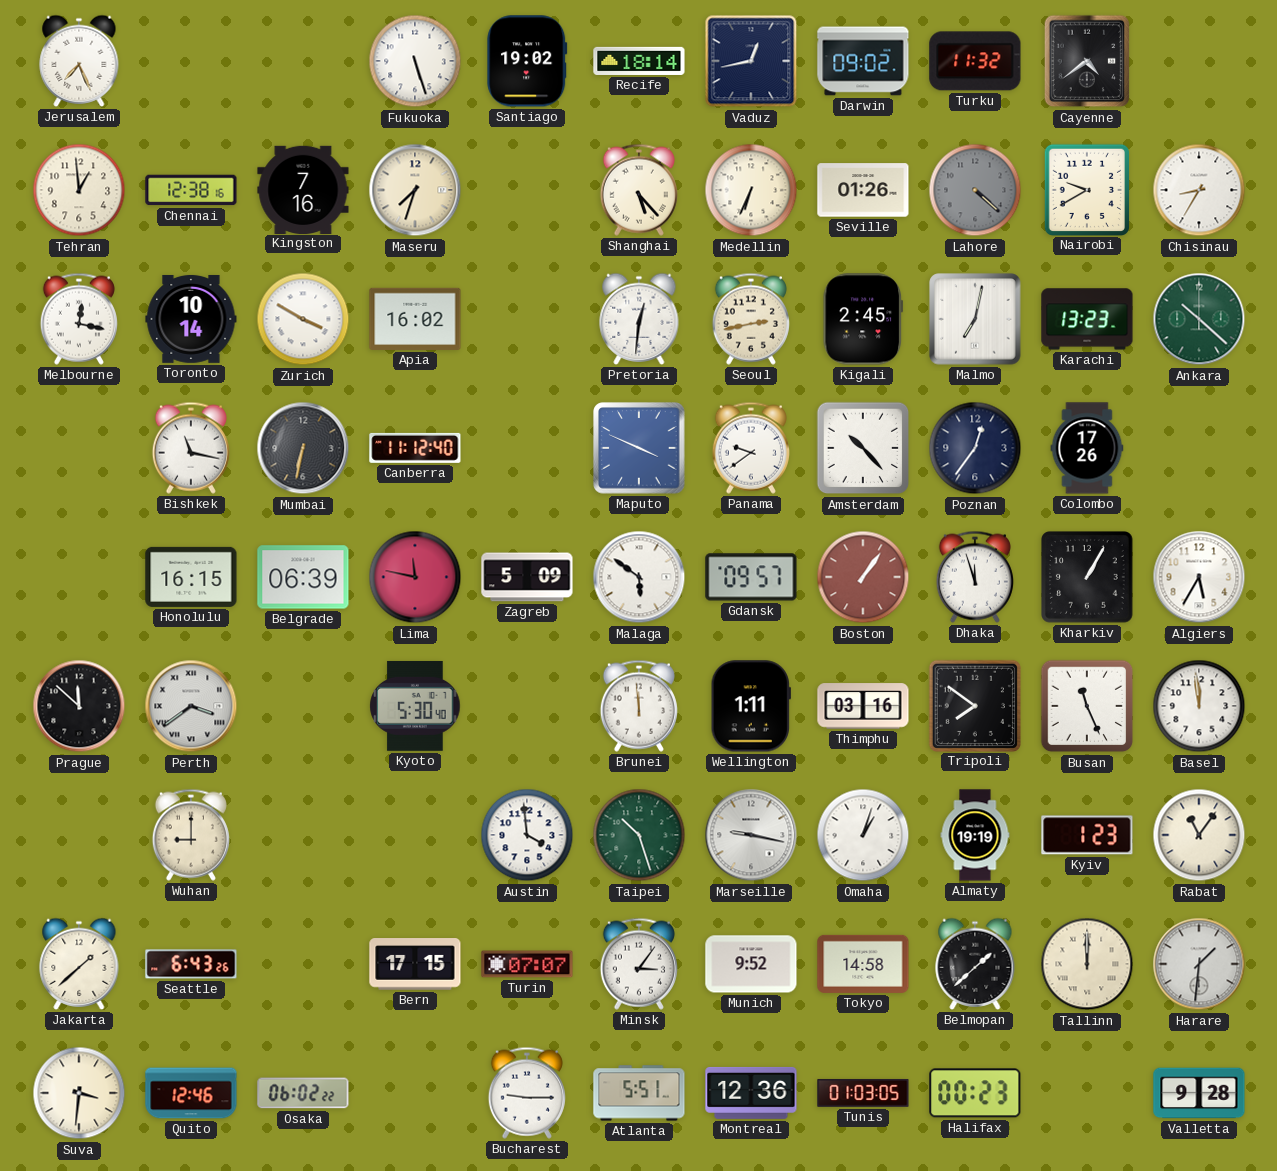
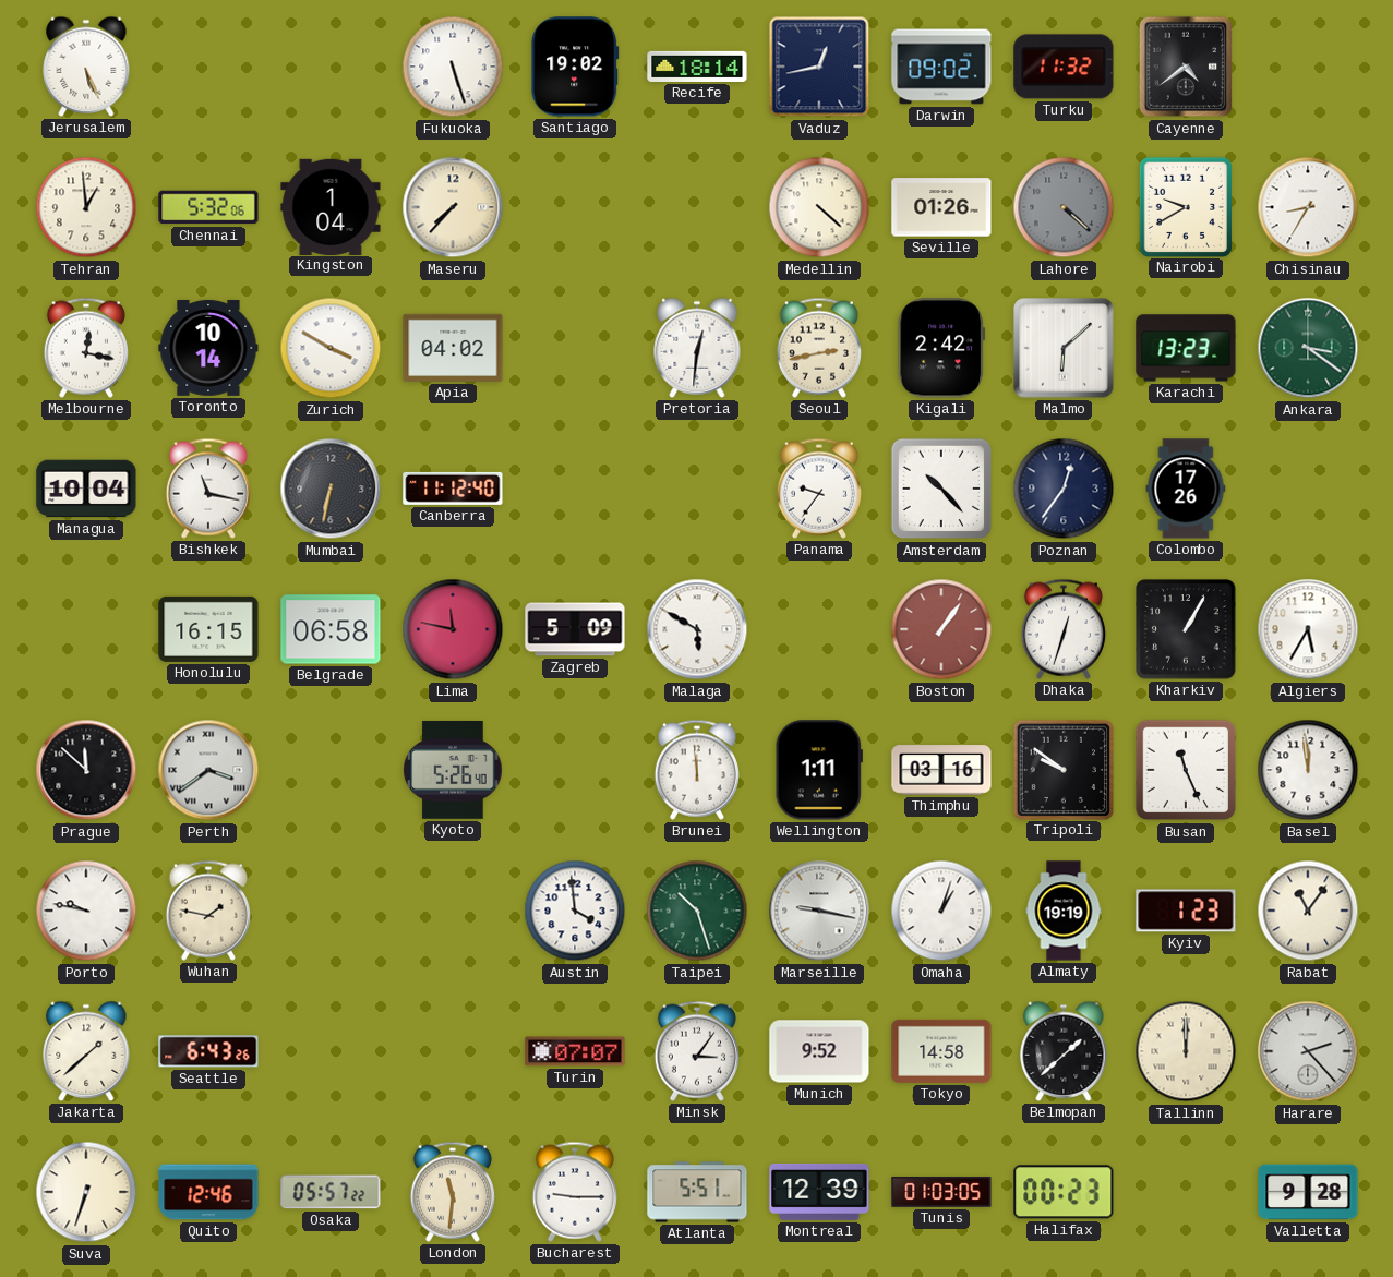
Jerusalem: 7:26 -> 5:26 (86, 67)
Chennai: 12:38 -> 5:32 (208, 207)
Kingston: 7:16 -> 1:04 (331, 206)
Maseru: 7:33 -> 7:37 (453, 207)
Shanghai: 5:23 -> none (639, 190)
Medellin: 6:34 -> 4:22 (819, 207)
Apia: 16:02 -> 04:02 (453, 348)
Kigali: 2:45 -> 2:42 (941, 348)
Malmo: 7:02 -> 6:08 (1064, 348)
Ankara: 10:22 -> 3:21 (1308, 348)
Managua: none -> 10:04 (86, 489)
Maputo: 3:49 -> none (639, 448)
Panama: 9:39 -> 9:36 (819, 489)
Belgrade: 06:39 -> 06:58 (331, 629)
Malaga: 5:51 -> 5:50 (697, 629)
Gdansk: 09:57 -> none (751, 577)
Dhaka: 11:57 -> 12:33 (1064, 629)
Kyoto: 5:30 -> 5:26 (453, 770)
Tripoli: 7:51 -> 9:51 (1062, 769)
Porto: none -> 9:47 (86, 911)
Wuhan: 9:00 -> 1:47 (208, 911)
Bern: 17:15 -> none (415, 964)
Harare: 1:31 -> 2:23 (1308, 1051)
Suva: 3:31 -> 6:33 (86, 1192)
Osaka: 06:02 -> 05:57 (331, 1192)
London: none -> 11:31 (453, 1192)
Montreal: 12:36 -> 12:39 (819, 1192)
